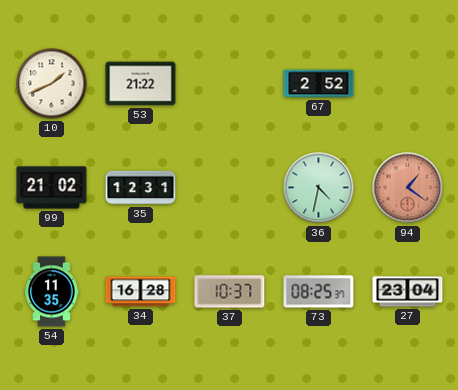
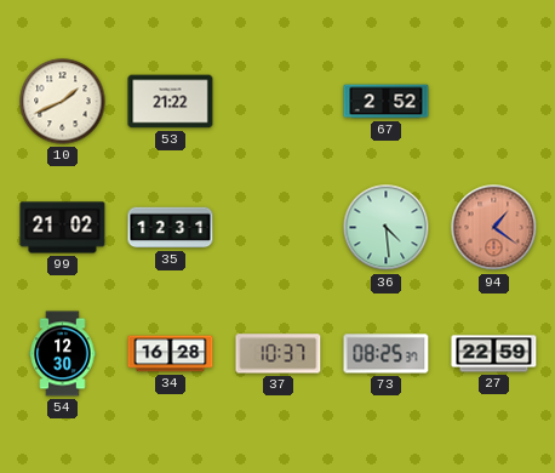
36: 4:32 -> 4:29 (387, 228)
54: 11:35 -> 12:30 (63, 354)
27: 23:04 -> 22:59 (494, 354)
